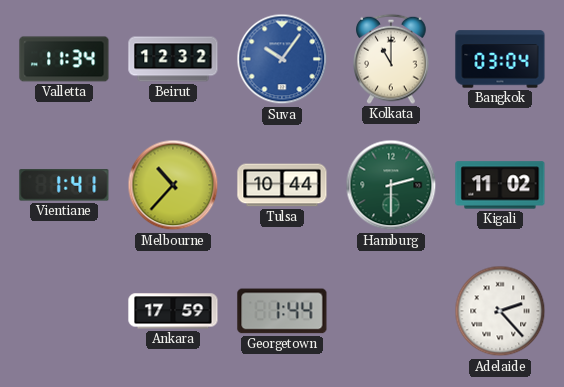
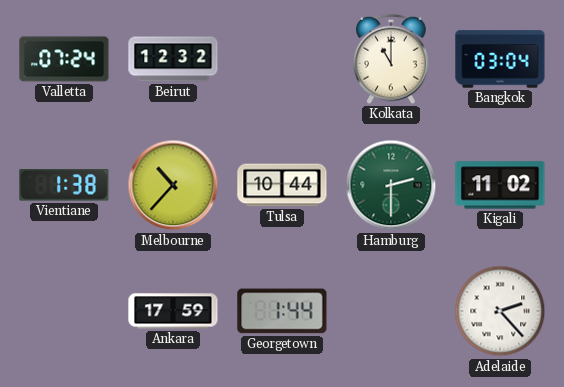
Valletta: 11:34 -> 07:24 (64, 59)
Suva: 10:06 -> none (282, 59)
Vientiane: 1:41 -> 1:38 (64, 185)
